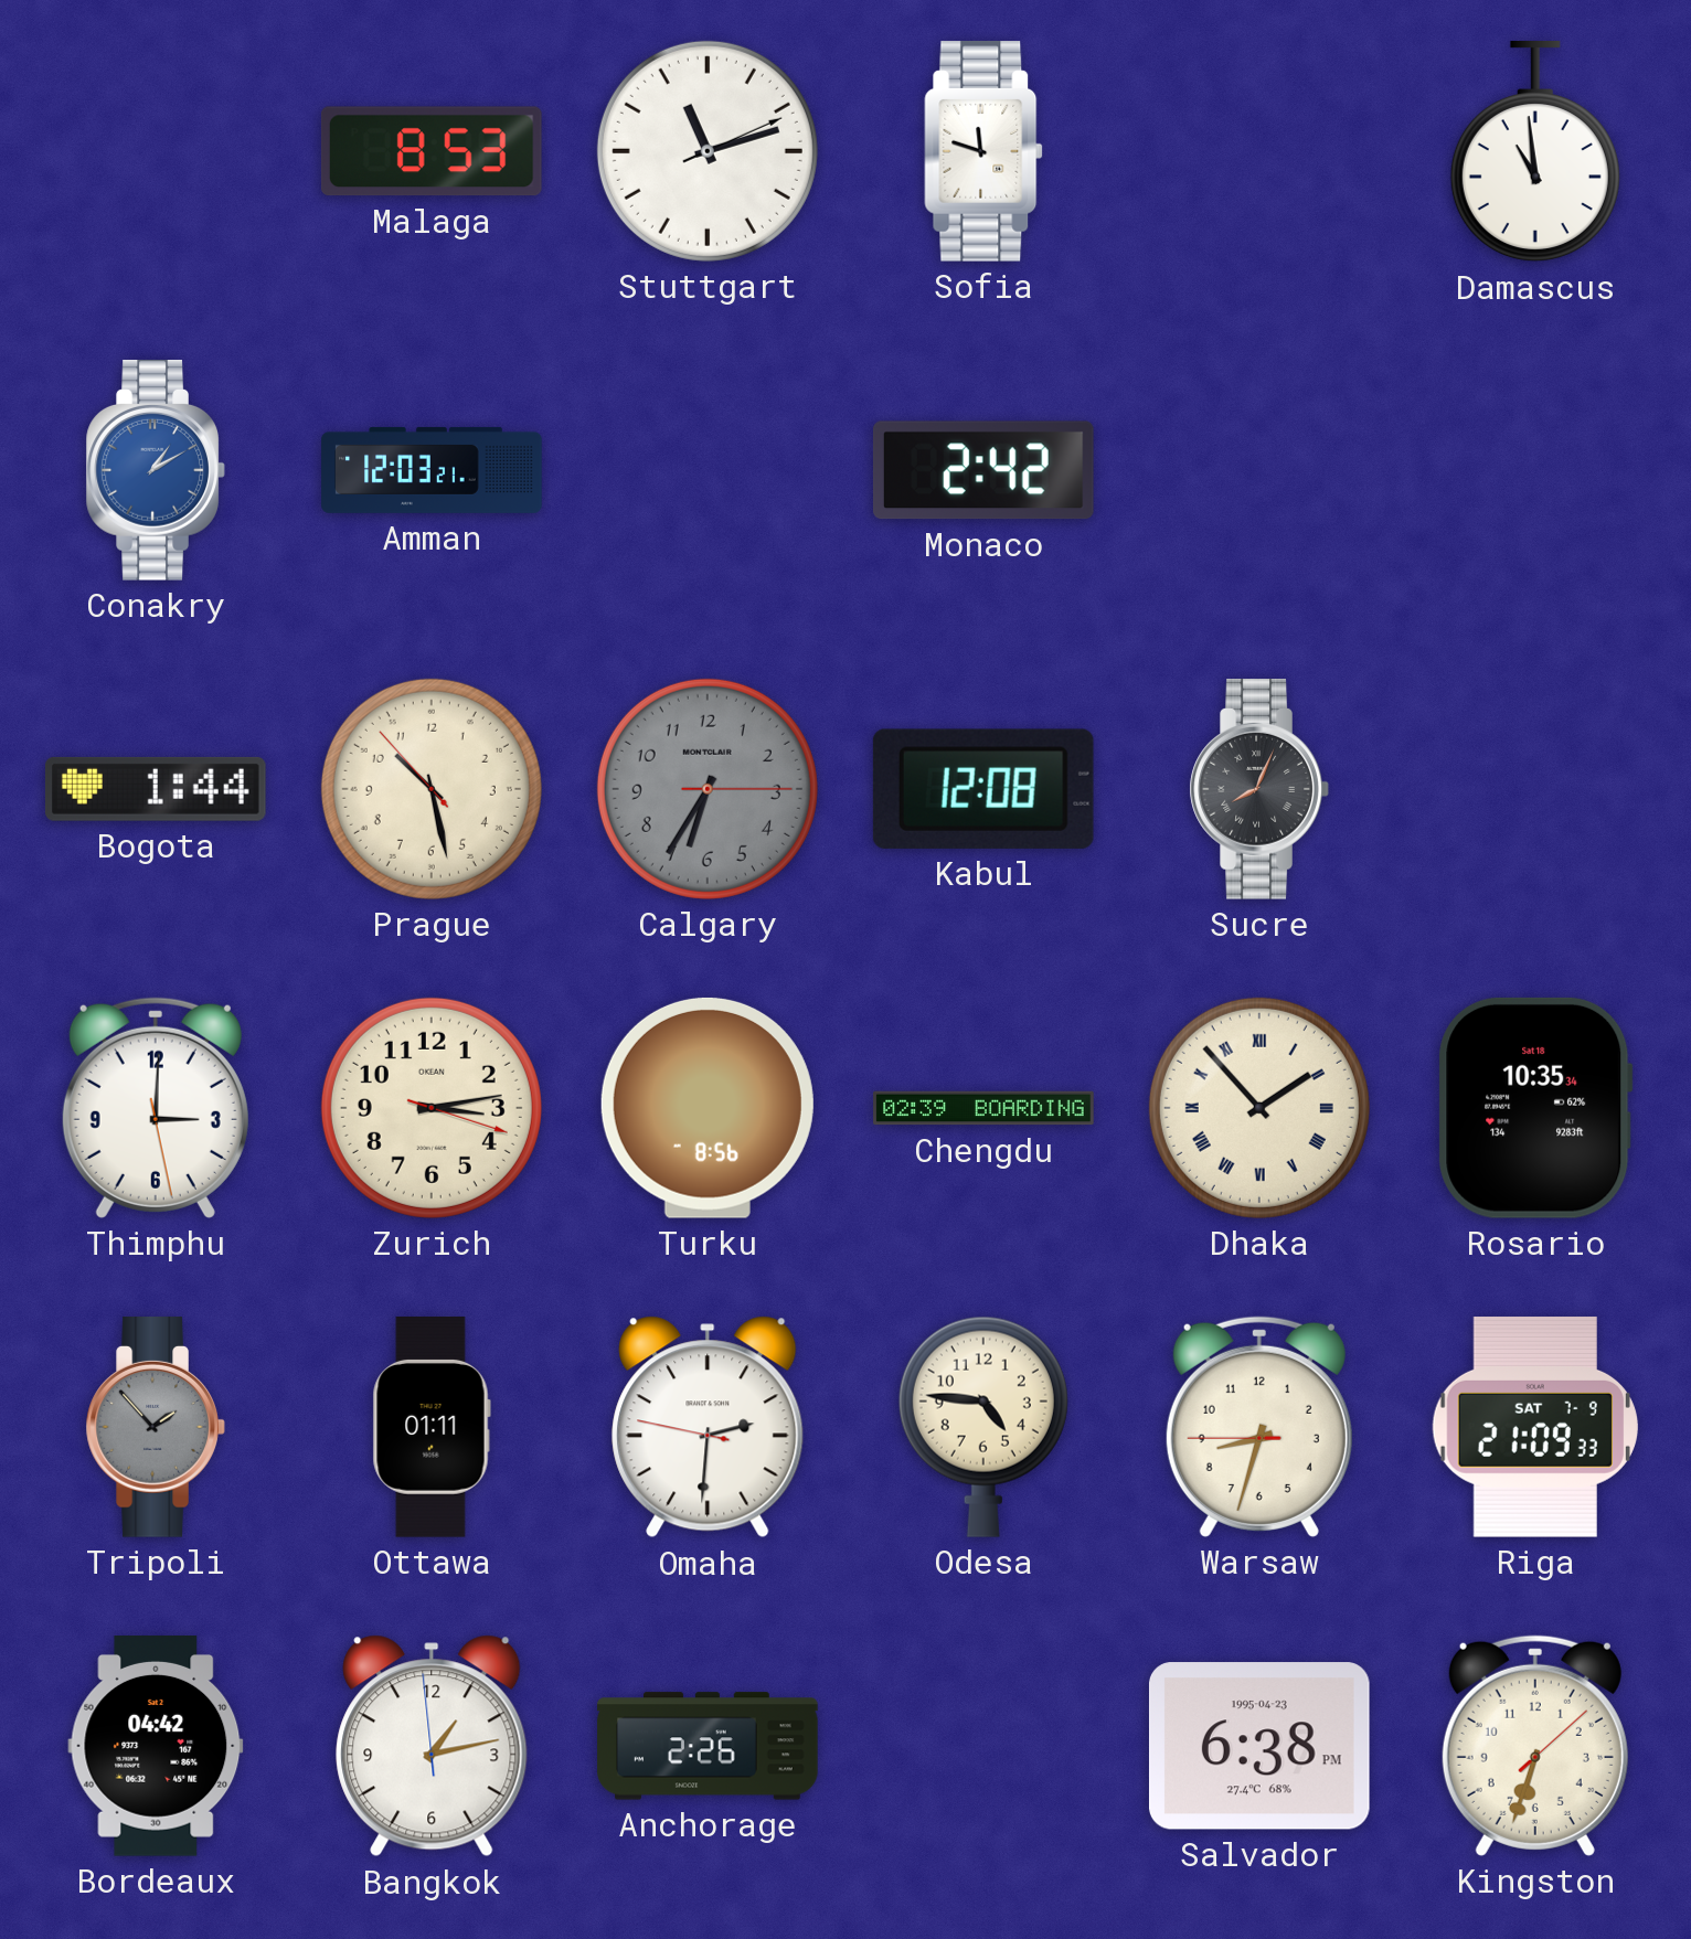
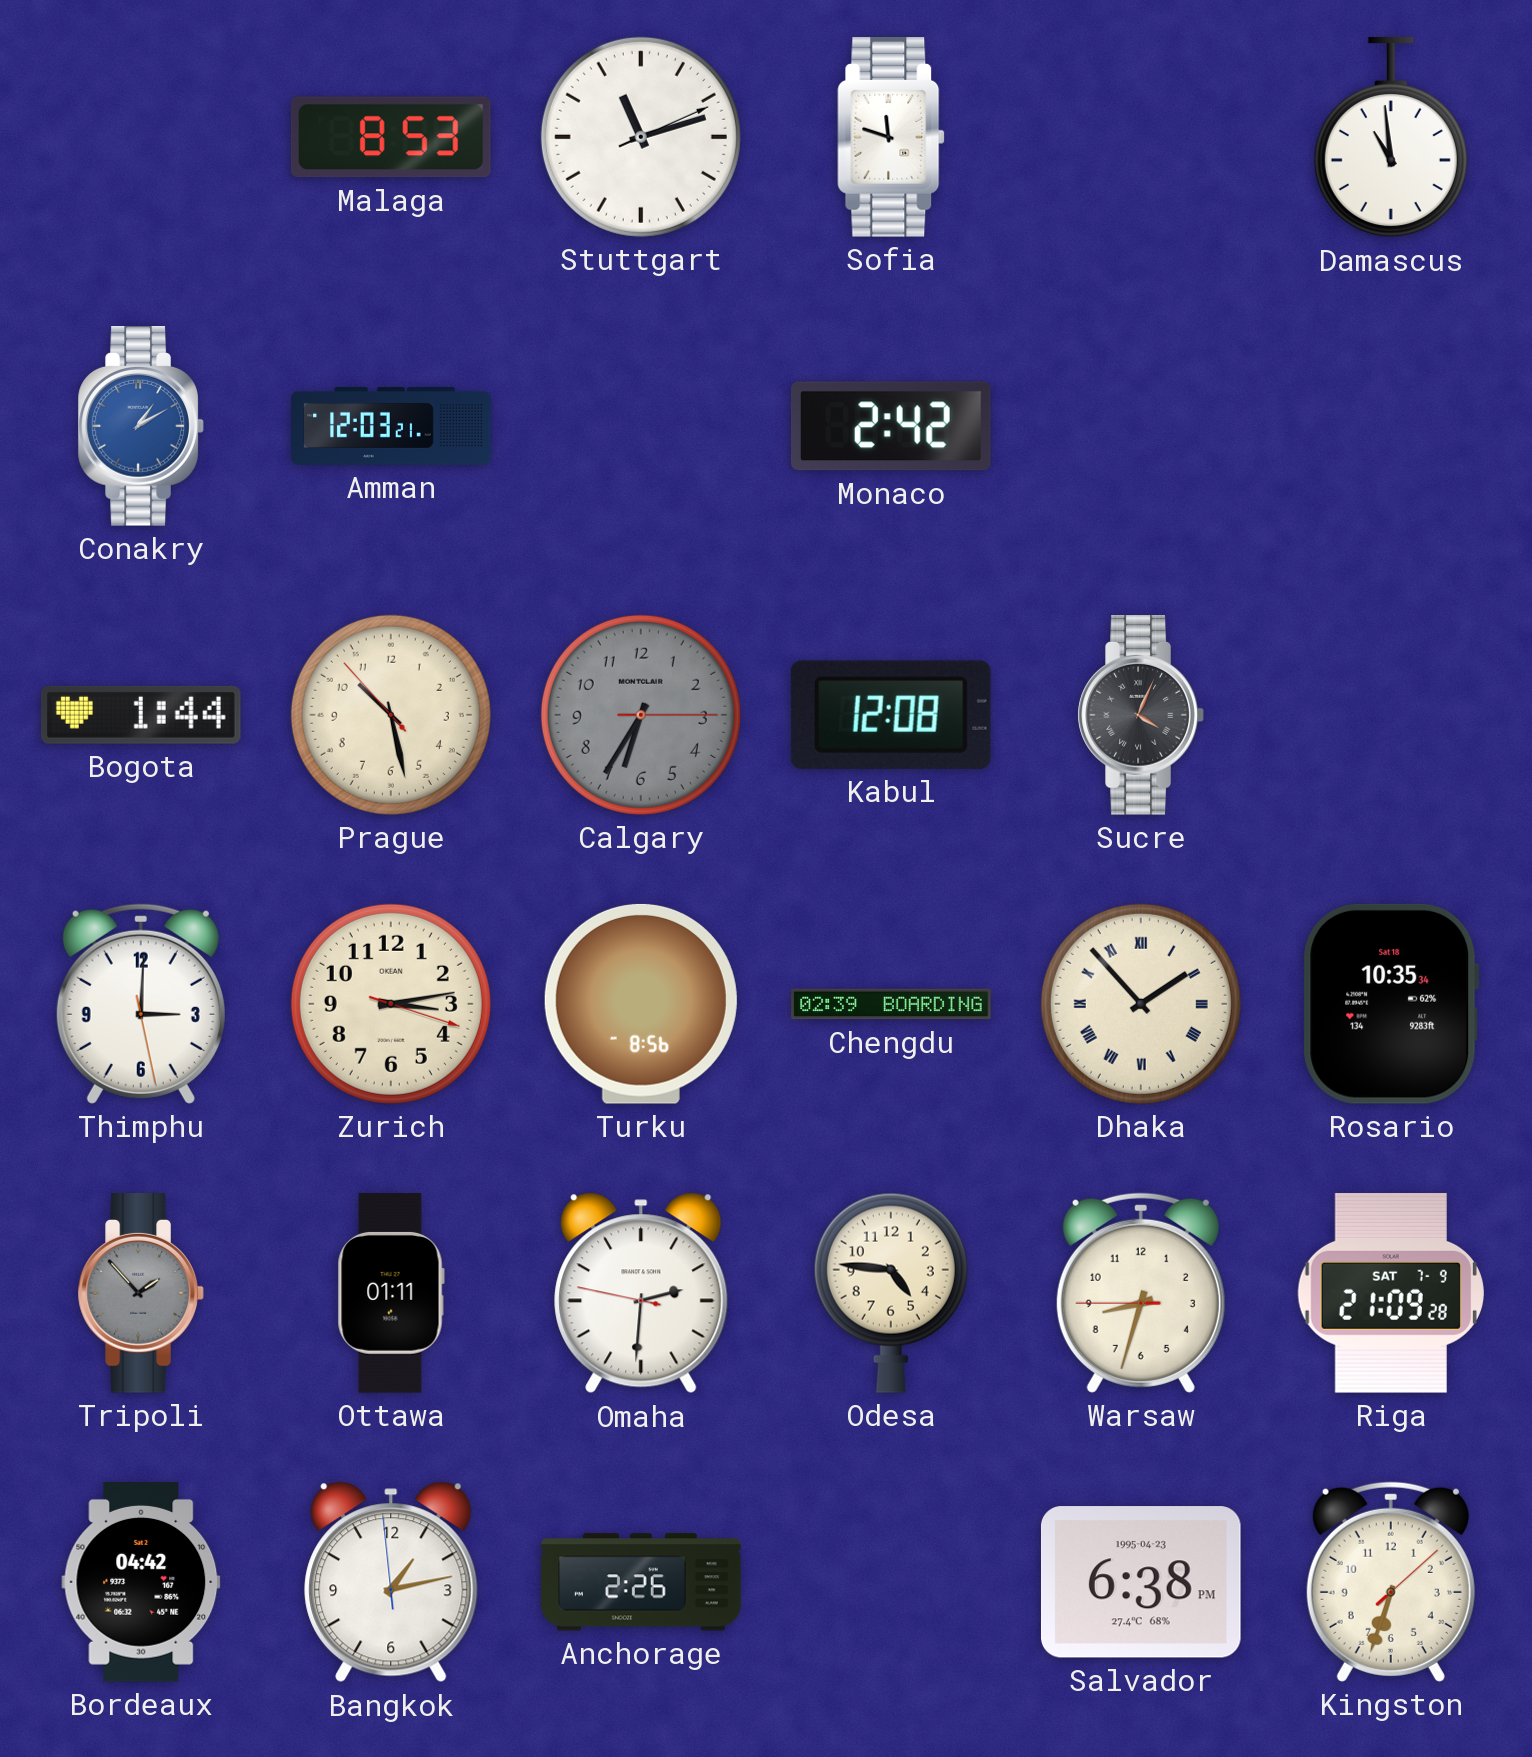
Sucre: 8:04 -> 4:04 (1141, 716)
Riga: 21:09:33 -> 21:09:28 (1391, 1293)
